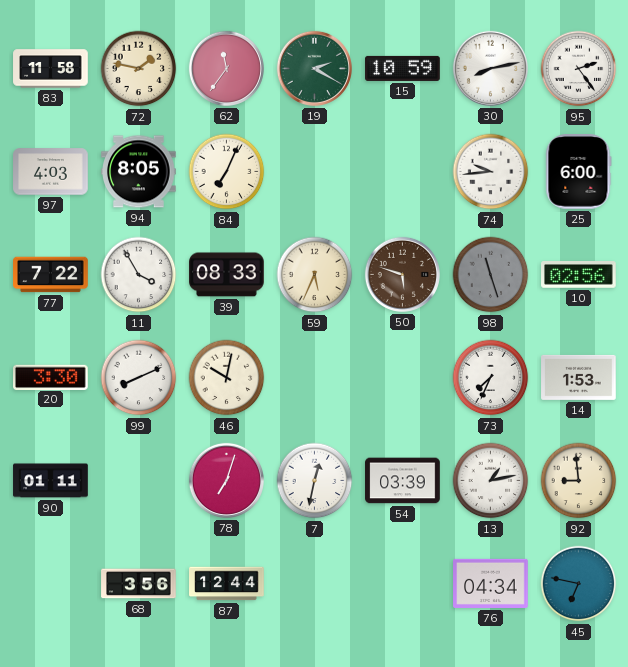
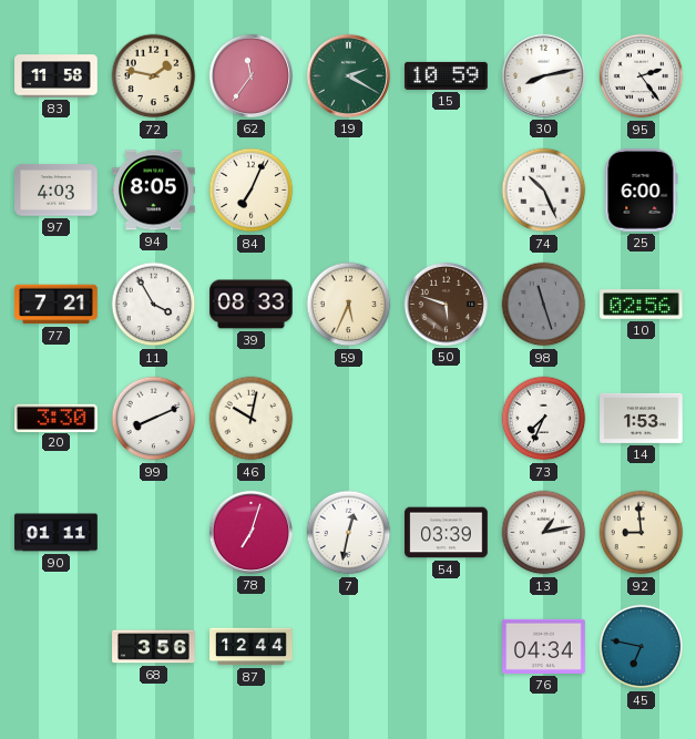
74: 9:44 -> 10:26 (544, 191)
77: 7:22 -> 7:21 (57, 305)
